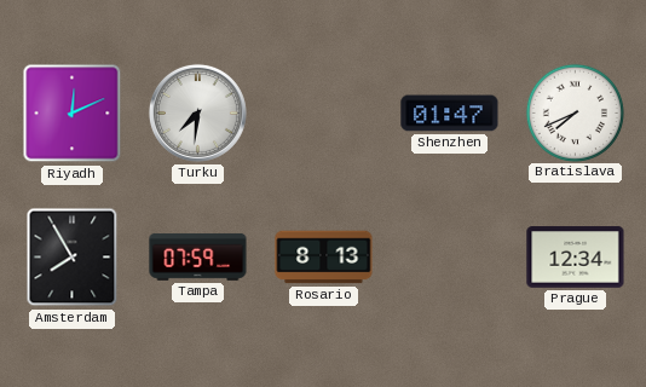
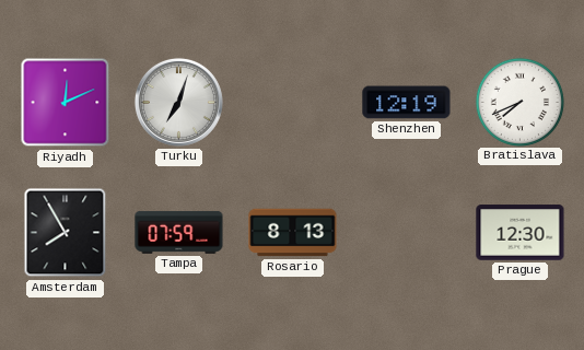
Turku: 7:31 -> 7:03 (178, 102)
Shenzhen: 01:47 -> 12:19 (407, 103)
Prague: 12:34 -> 12:30 (521, 233)
